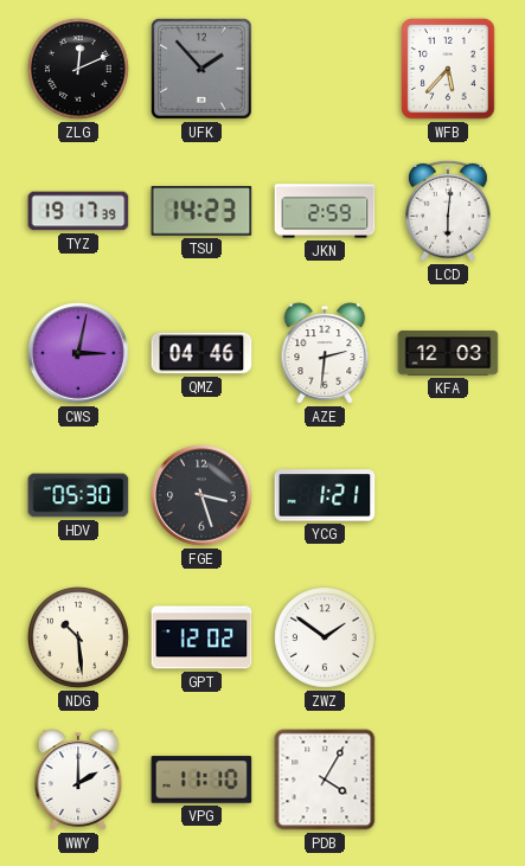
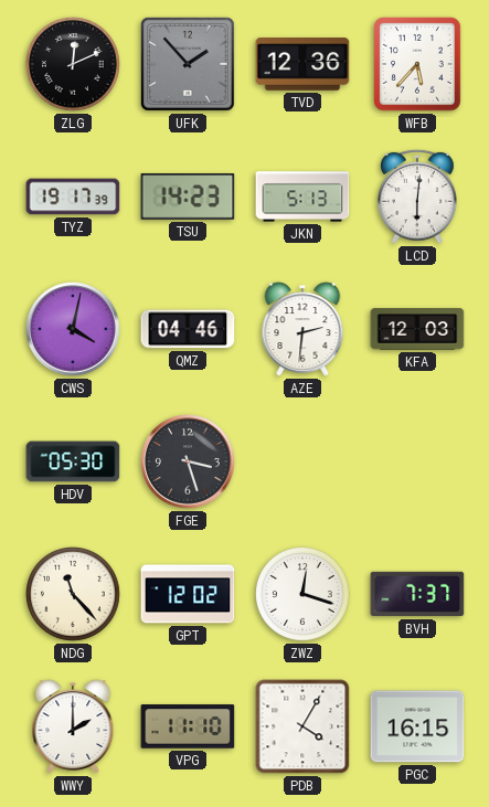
TVD: none -> 12:36 (302, 65)
JKN: 2:59 -> 5:13 (302, 197)
CWS: 3:02 -> 4:02 (73, 329)
YCG: 1:21 -> none (325, 495)
NDG: 10:29 -> 11:23 (74, 595)
ZWZ: 1:51 -> 12:18 (304, 595)
BVH: none -> 7:37 (417, 594)
PGC: none -> 16:15 (417, 726)
